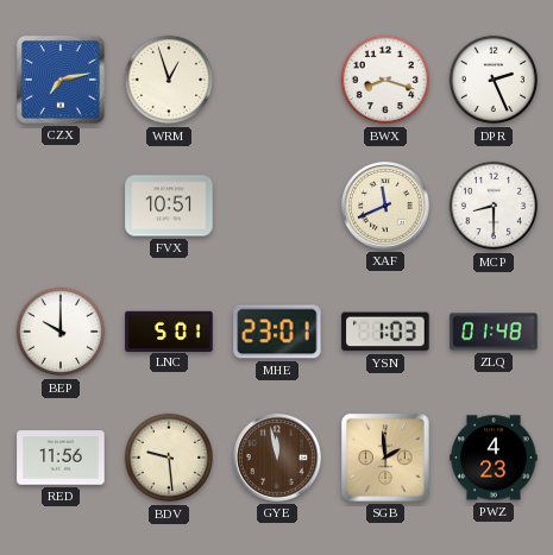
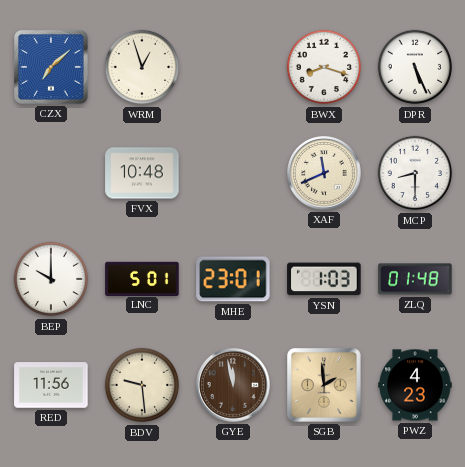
CZX: 7:13 -> 7:08 (52, 68)
DPR: 2:26 -> 5:26 (415, 67)
FVX: 10:51 -> 10:48 (142, 173)
